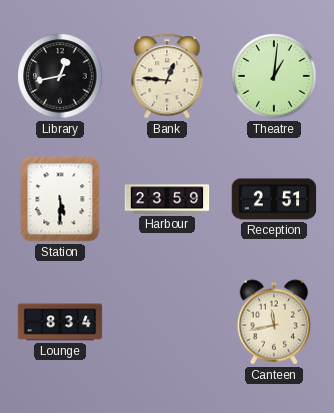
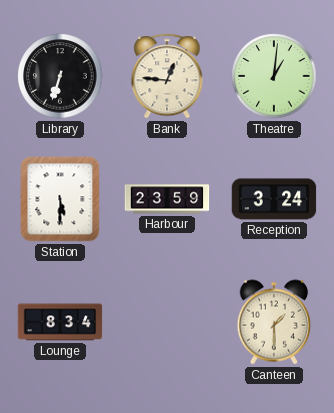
Library: 12:43 -> 6:33 (60, 76)
Reception: 2:51 -> 3:24 (274, 199)
Canteen: 11:43 -> 1:30 (274, 322)
